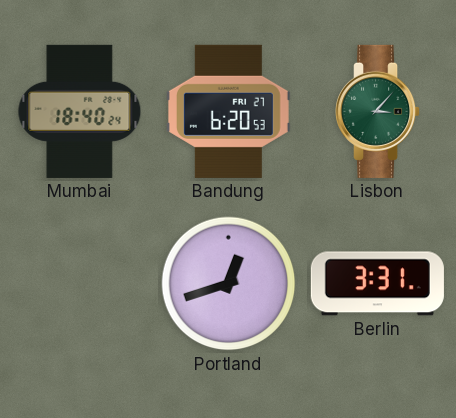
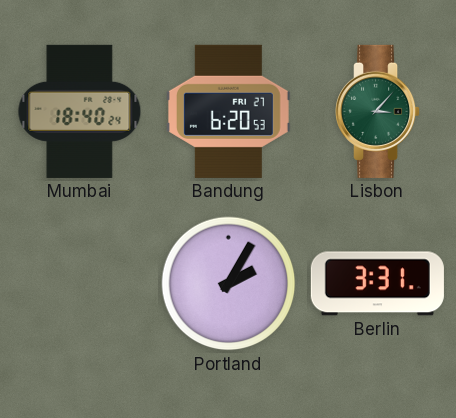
Portland: 12:42 -> 2:05 (229, 284)
